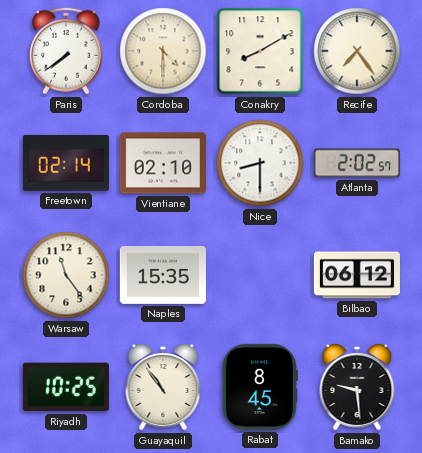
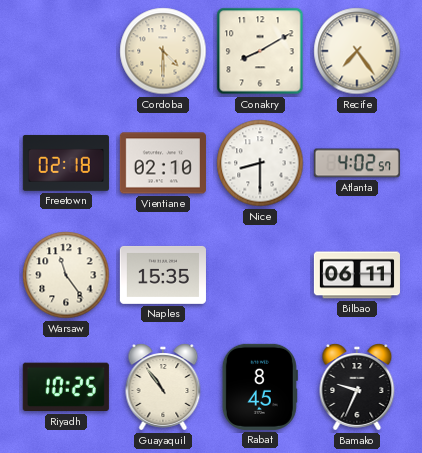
Paris: 7:39 -> none (67, 51)
Freetown: 02:14 -> 02:18 (66, 163)
Atlanta: 2:02 -> 4:02 (357, 163)
Bilbao: 06:12 -> 06:11 (357, 275)
Bamako: 9:29 -> 9:34 (357, 387)
